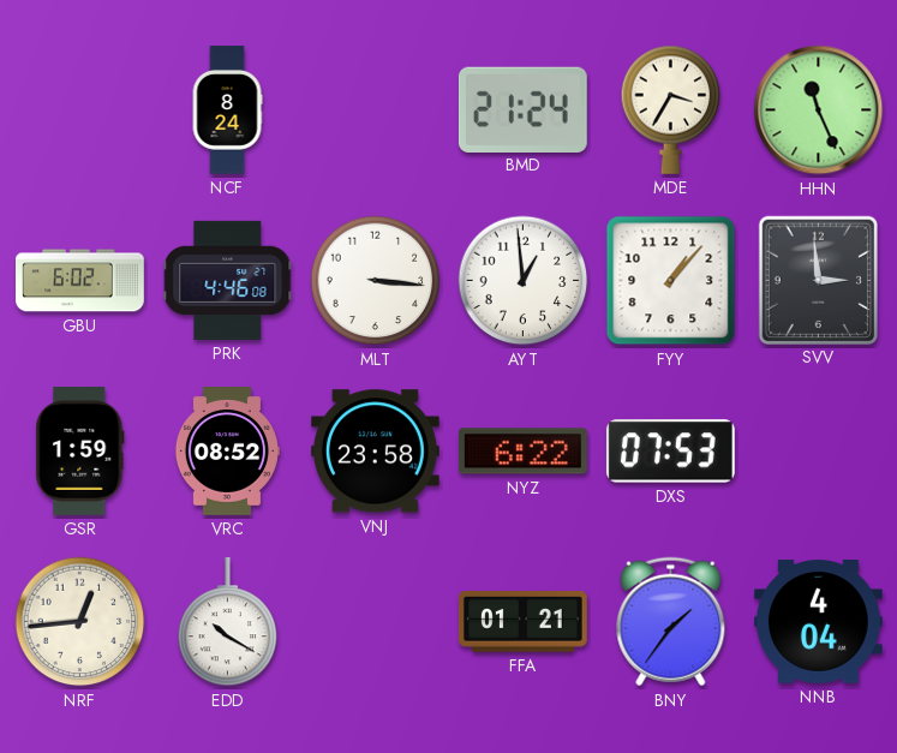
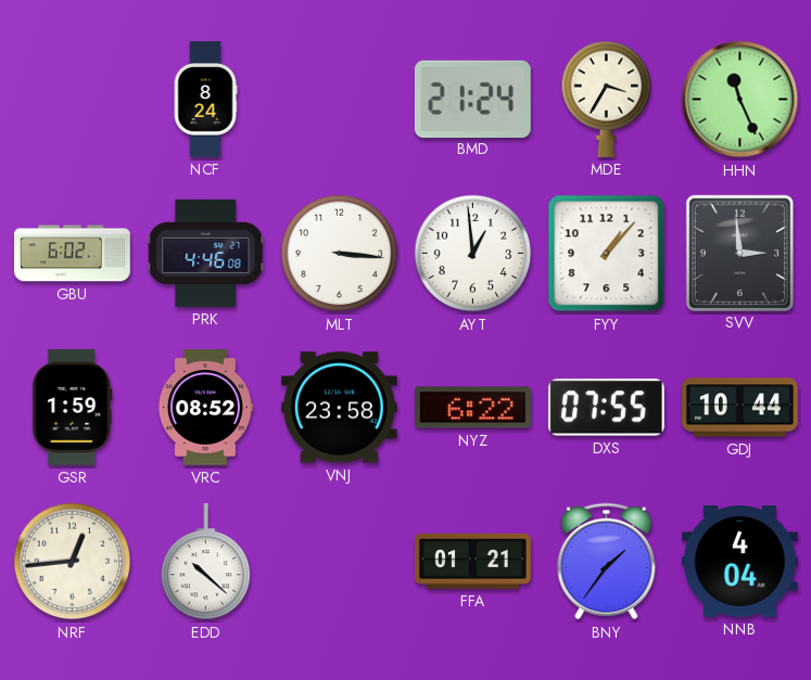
DXS: 07:53 -> 07:55 (606, 408)
GDJ: none -> 10:44 (740, 408)
EDD: 10:20 -> 10:22 (206, 562)
